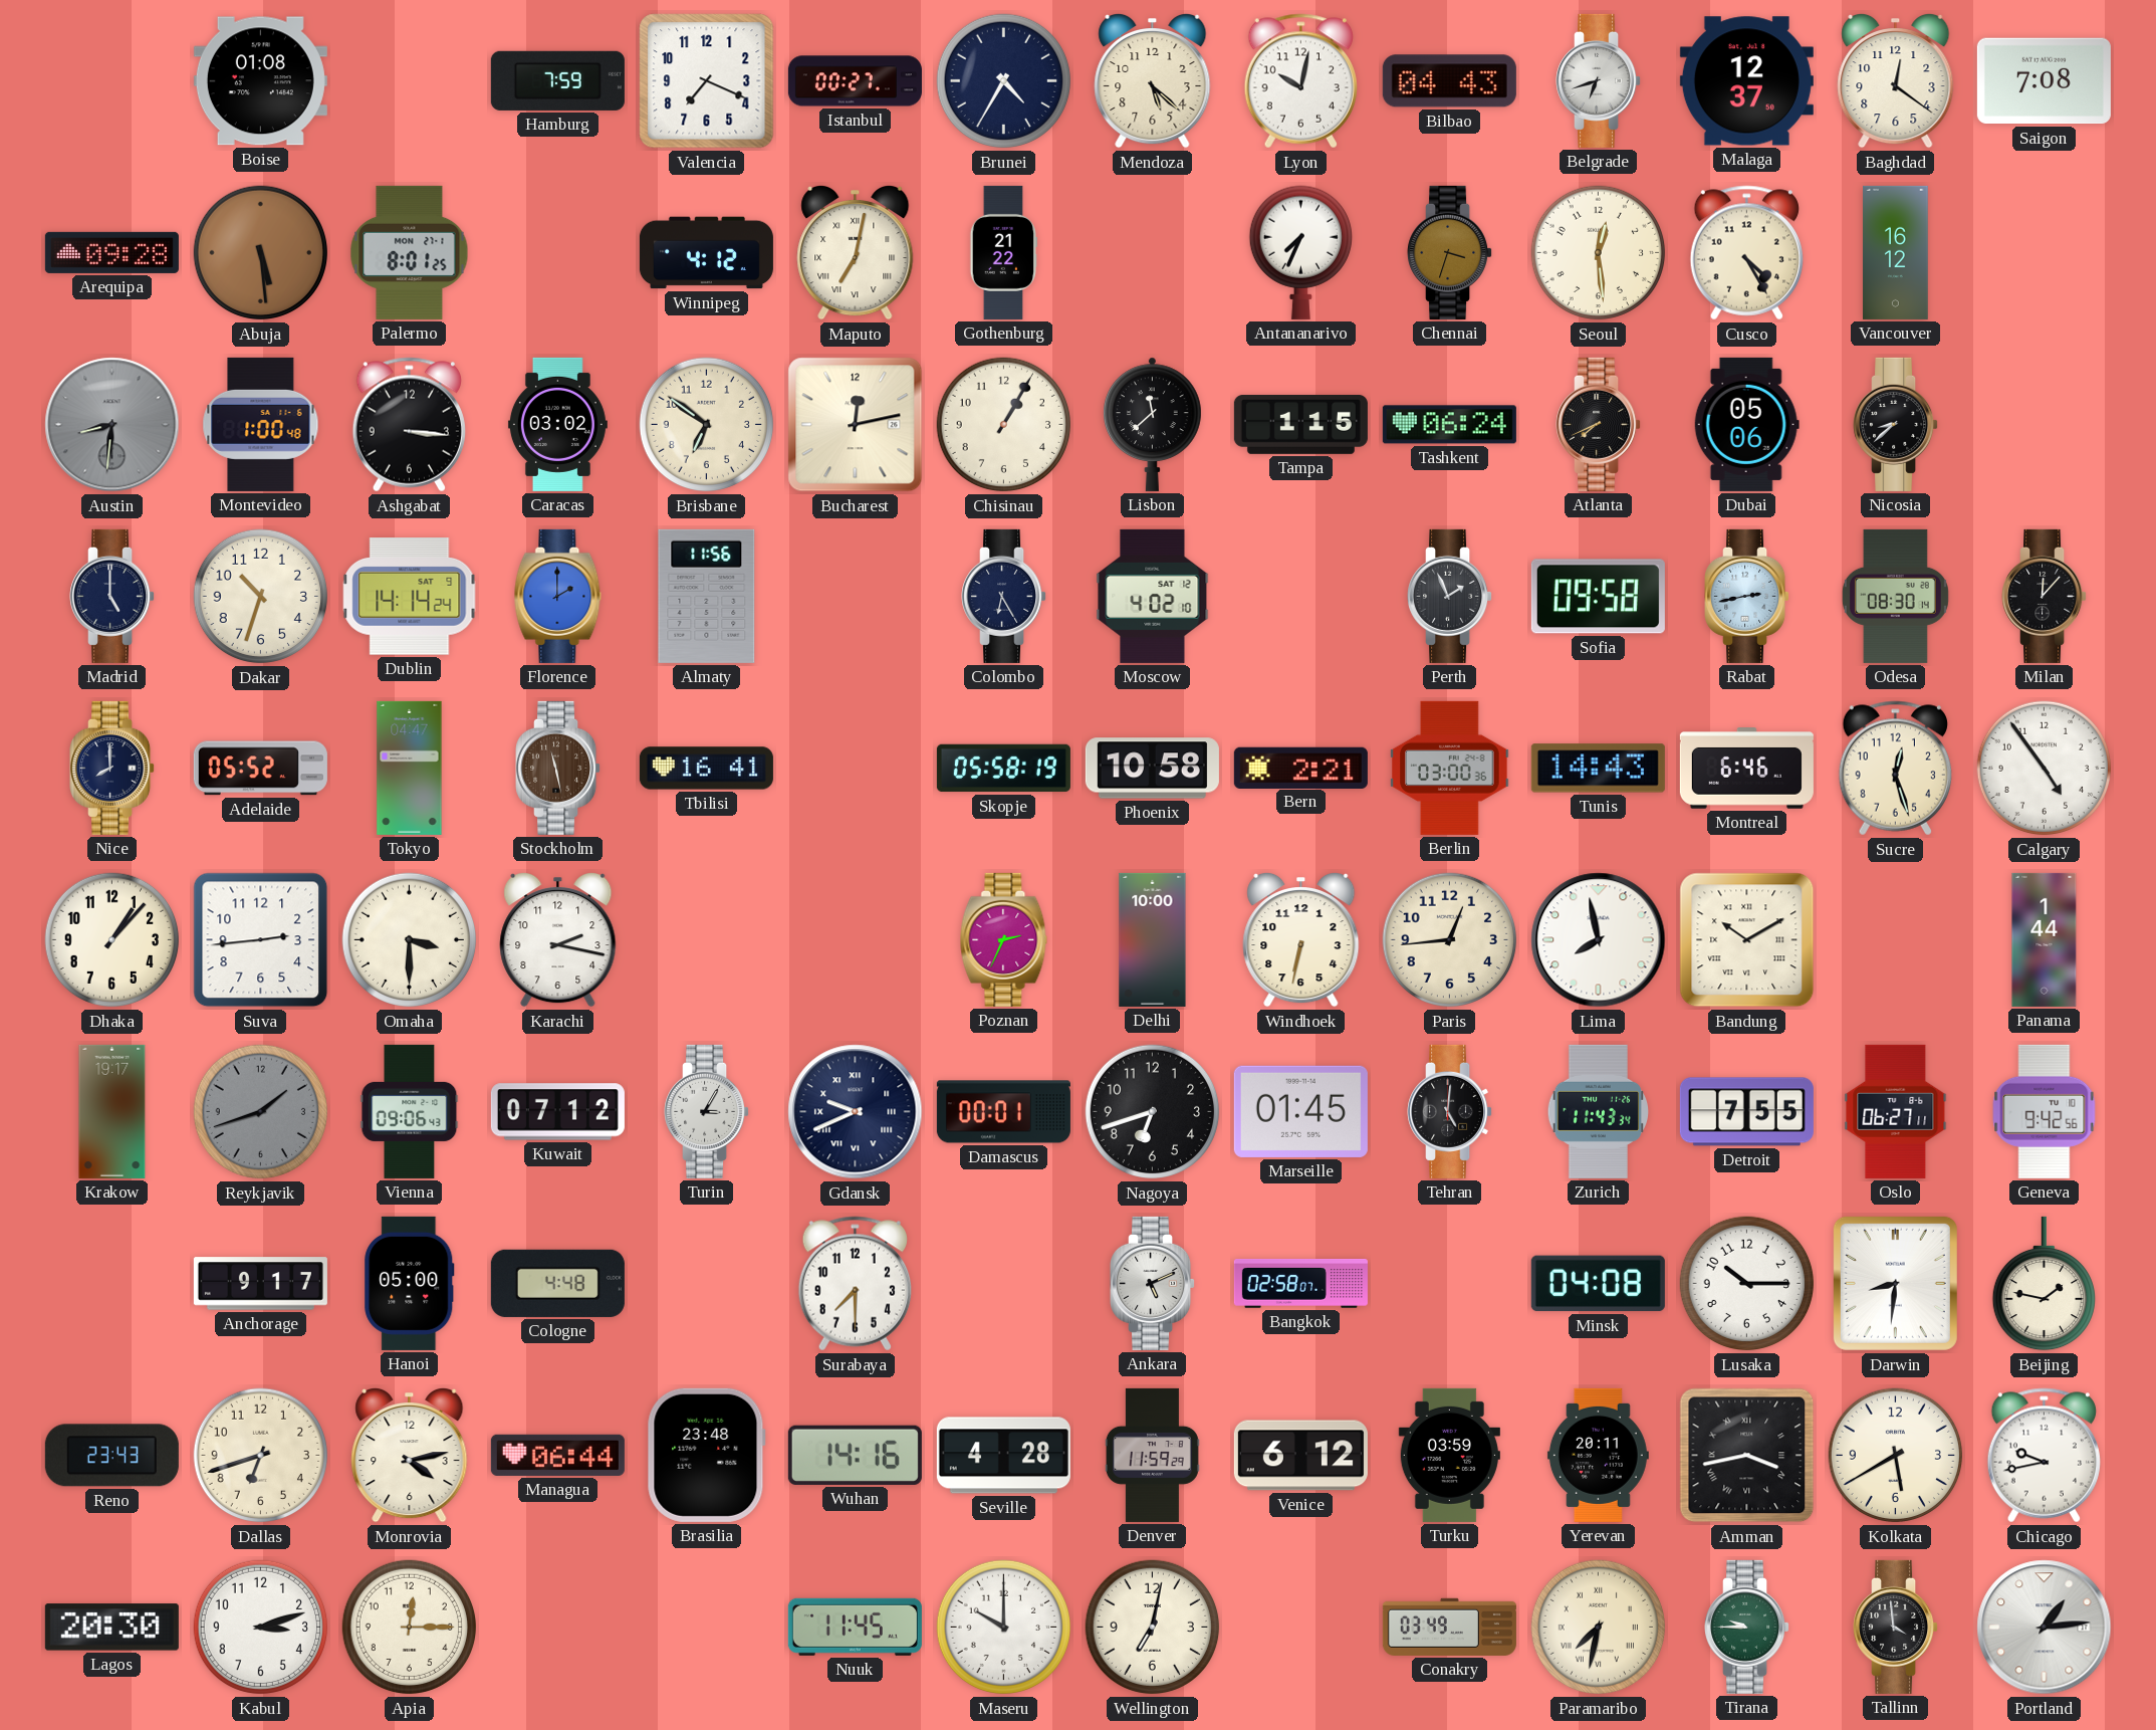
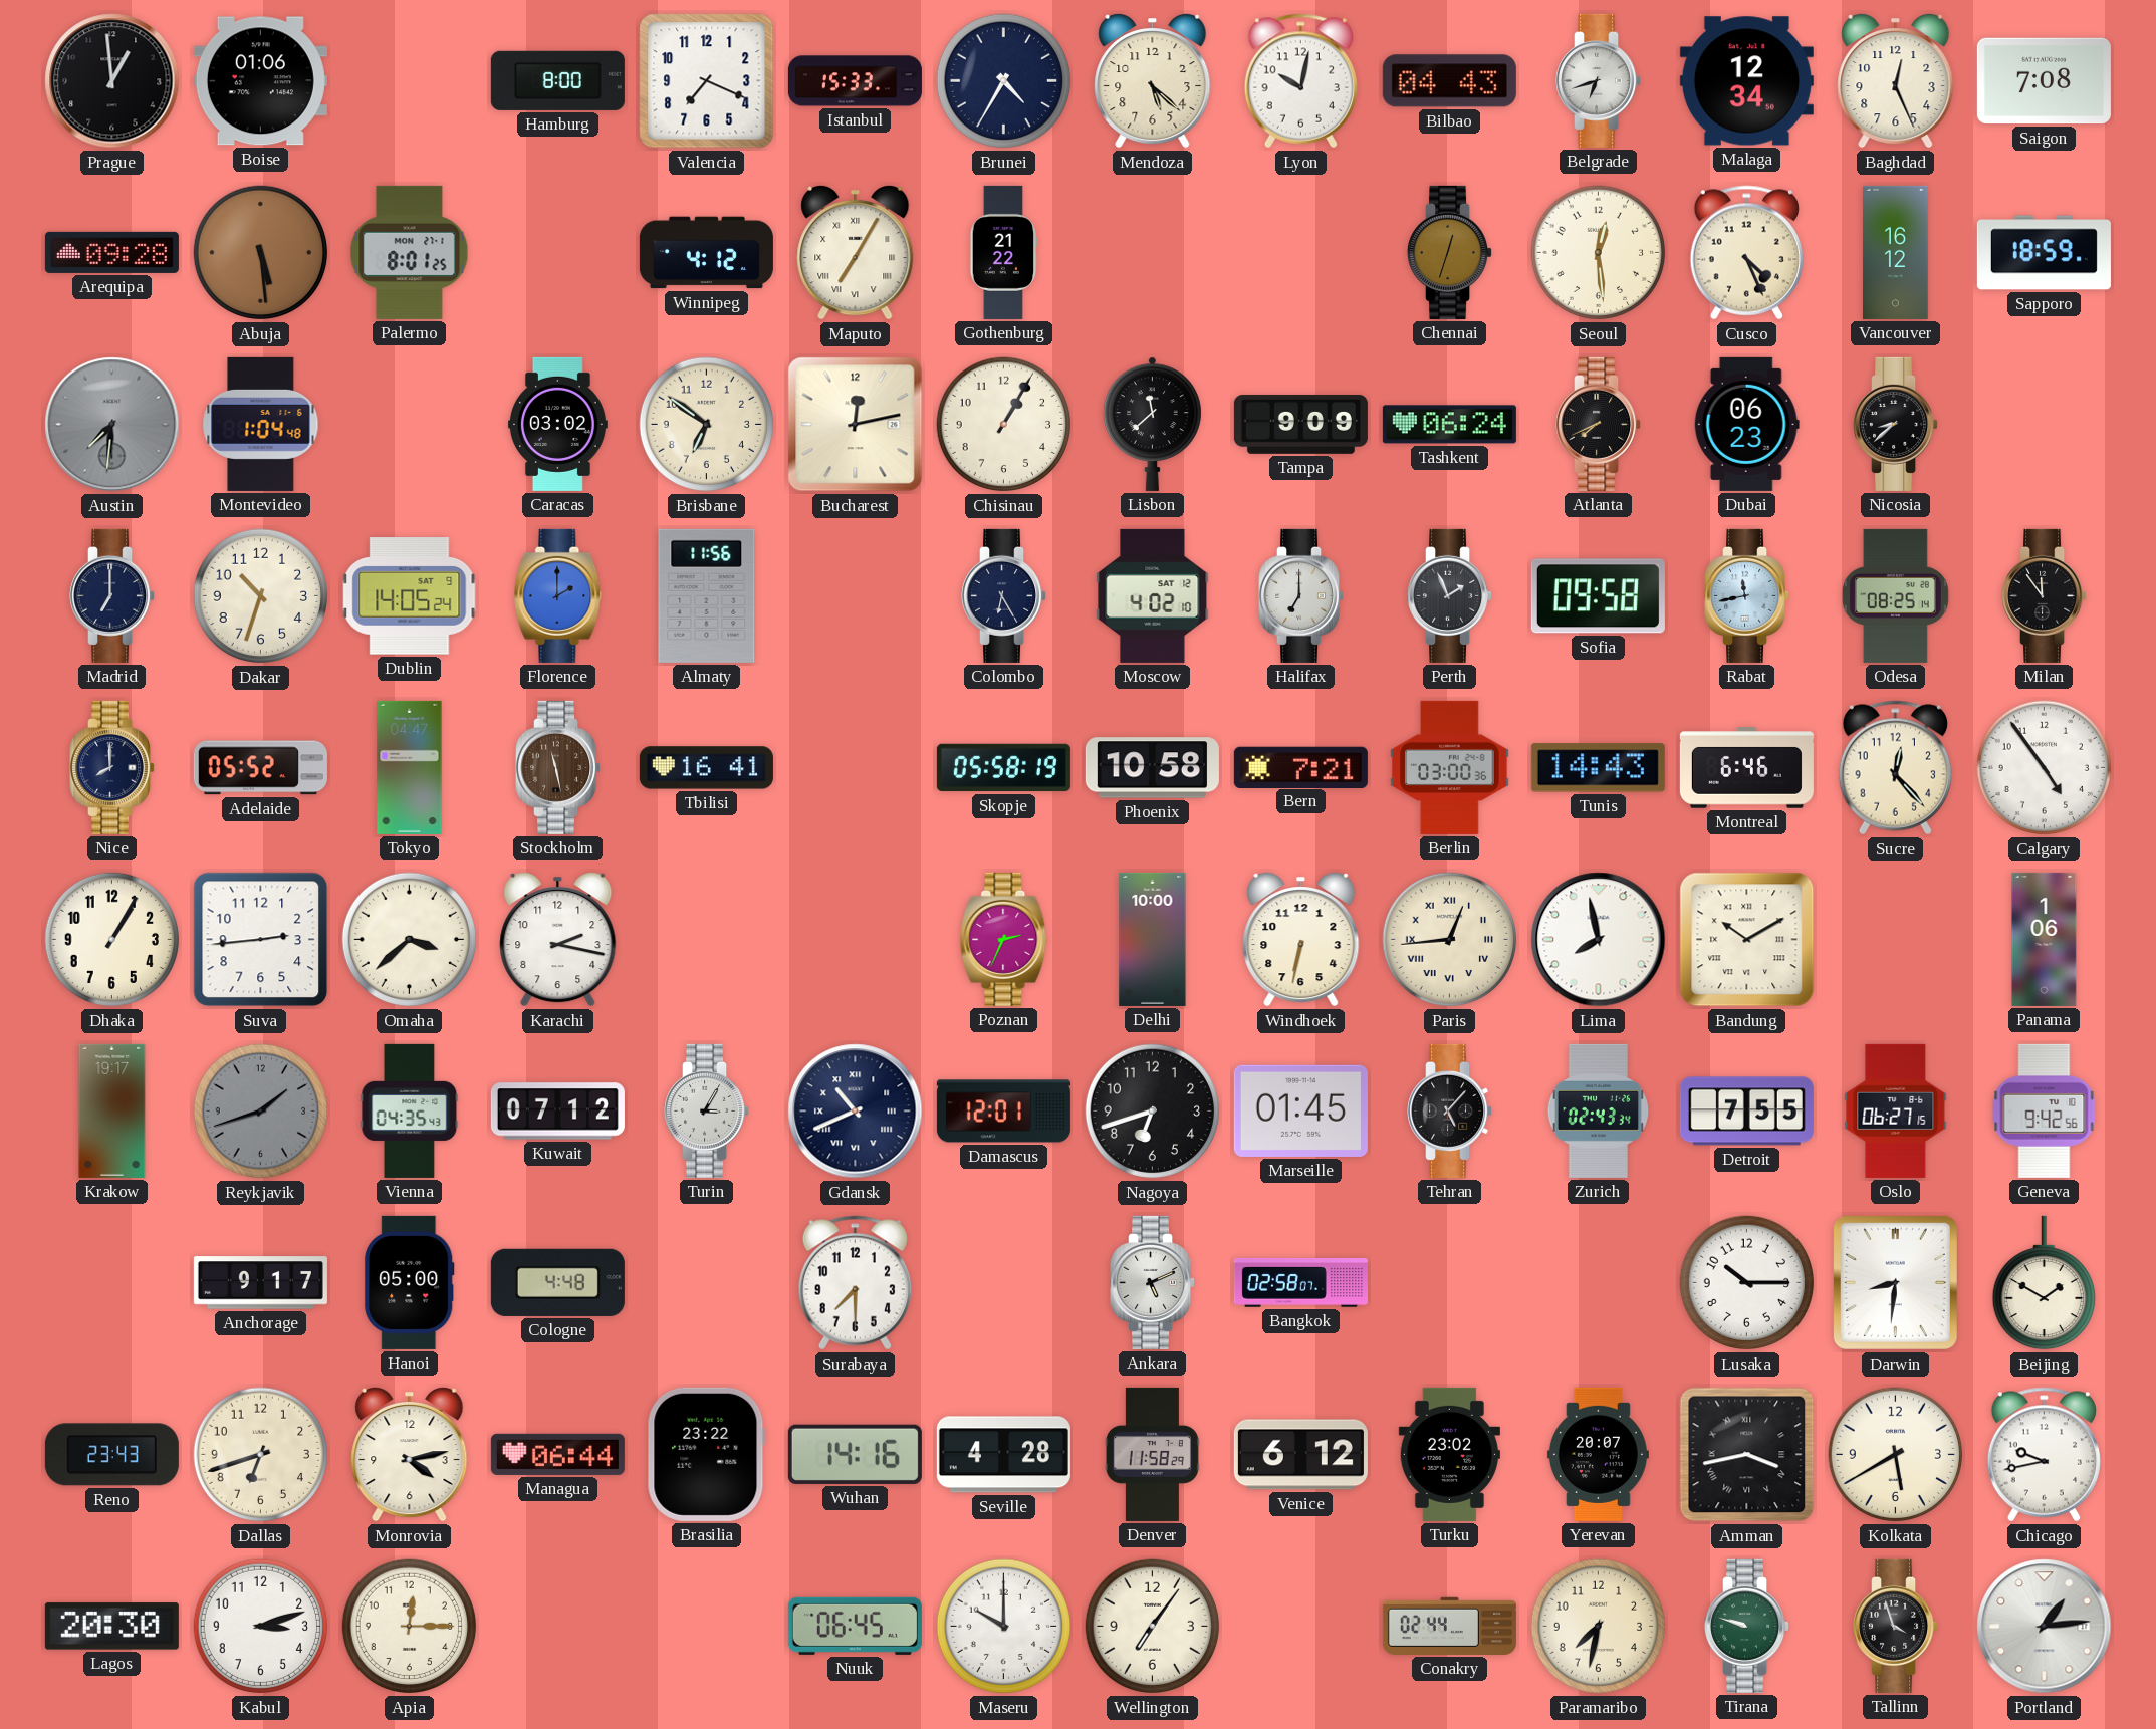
Prague: none -> 12:59 (112, 81)
Boise: 01:08 -> 01:06 (260, 81)
Hamburg: 7:59 -> 8:00 (557, 80)
Istanbul: 00:27 -> 15:33 (855, 81)
Malaga: 12:37 -> 12:34 (1746, 81)
Baghdad: 12:21 -> 12:26 (1896, 80)
Maputo: 7:02 -> 7:05 (856, 252)
Antananarivo: 7:34 -> none (1300, 252)
Chennai: 3:33 -> 12:33 (1450, 252)
Cusco: 4:25 -> 4:26 (1746, 253)
Sapporo: none -> 18:59 (2044, 253)
Austin: 8:31 -> 7:31 (112, 425)
Montevideo: 1:00 -> 1:04 (261, 424)
Ashgabat: 3:16 -> none (409, 425)
Tampa: 1:15 -> 9:09 (1300, 424)
Dubai: 05:06 -> 06:23 (1746, 424)
Madrid: 5:00 -> 7:00 (112, 595)
Dublin: 14:14 -> 14:05 (410, 596)
Halifax: none -> 7:00 (1301, 595)
Rabat: 2:43 -> 11:43 (1747, 595)
Odesa: 08:30 -> 08:25 (1895, 595)
Milan: 12:07 -> 11:54 (2045, 595)
Bern: 2:21 -> 7:21 (1300, 767)
Sucre: 12:27 -> 12:23 (1895, 768)
Dhaka: 1:07 -> 1:05 (112, 940)
Omaha: 3:30 -> 3:38 (410, 940)
Paris numerals: Arabic -> Roman (1450, 940)
Panama: 1:44 -> 1:06 (2045, 939)
Vienna: 09:06 -> 04:35 (410, 1110)
Gdansk: 9:41 -> 10:41 (856, 1111)
Damascus: 00:01 -> 12:01 (1003, 1111)
Tehran: 5:01 -> 5:07 (1450, 1110)
Zurich: 11:43 -> 02:43 (1598, 1110)
Oslo: 06:27:11 -> 06:27:15 (1896, 1110)
Minsk: 04:08 -> none (1598, 1284)
Beijing: 1:47 -> 1:50 (2044, 1283)
Brasilia: 23:48 -> 23:22 (706, 1454)
Denver: 11:59 -> 11:58 (1152, 1454)
Turku: 03:59 -> 23:02 (1449, 1454)
Yerevan: 20:11 -> 20:07 (1598, 1454)
Nuuk: 11:45 -> 06:45 (855, 1626)
Wellington: 7:02 -> 7:06 (1153, 1627)
Conakry: 03:49 -> 02:44 (1449, 1626)
Paramaribo numerals: Roman -> Arabic (1599, 1627)
Tirana: 9:45 -> 9:48 (1747, 1626)
Tallinn: 3:59 -> 3:57 (1896, 1626)
